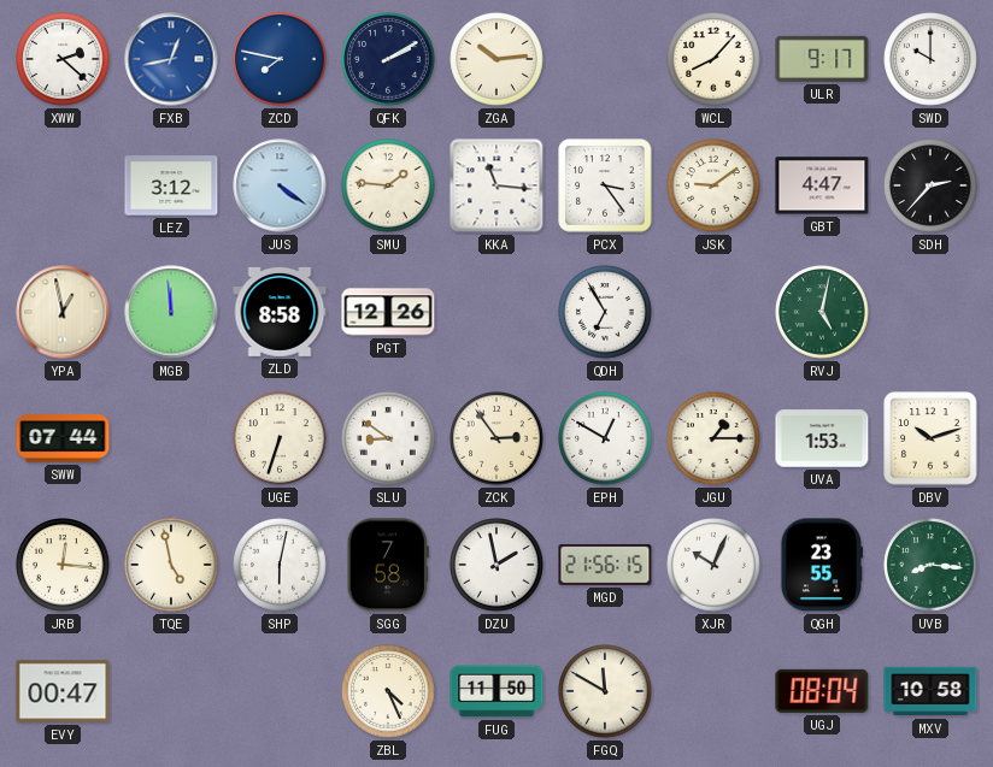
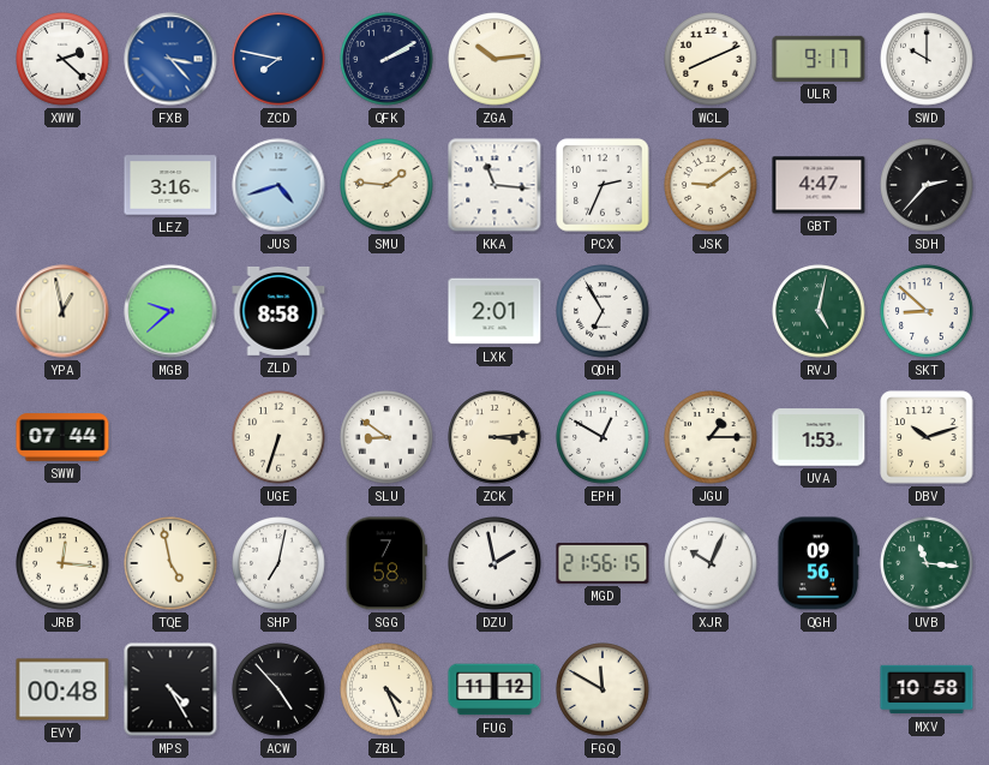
FXB: 12:43 -> 3:23 (170, 59)
WCL: 8:07 -> 8:11 (711, 59)
LEZ: 3:12 -> 3:16 (170, 185)
JUS: 4:21 -> 4:42 (278, 185)
PCX: 3:24 -> 2:34 (603, 185)
MGB: 11:59 -> 9:38 (170, 311)
PGT: 12:26 -> none (388, 312)
LXK: none -> 2:01 (495, 311)
SKT: none -> 8:52 (927, 311)
ZCK: 2:54 -> 3:14 (495, 437)
SHP: 6:02 -> 7:02 (278, 563)
QGH: 23:55 -> 09:56 (817, 563)
UVB: 8:16 -> 11:16 (927, 563)
EVY: 00:47 -> 00:48 (62, 689)
MPS: none -> 4:25 (170, 689)
ACW: none -> 4:53 (278, 689)
FUG: 11:50 -> 11:12 (495, 689)
UGJ: 08:04 -> none (822, 691)
